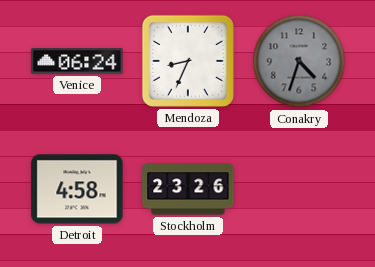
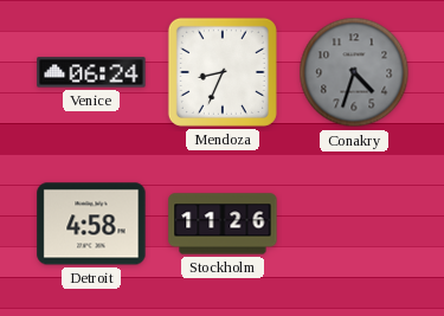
Stockholm: 23:26 -> 11:26 (223, 224)
